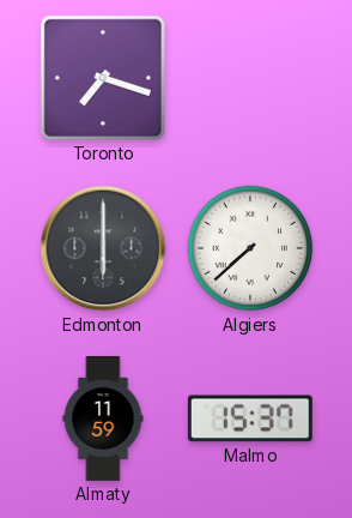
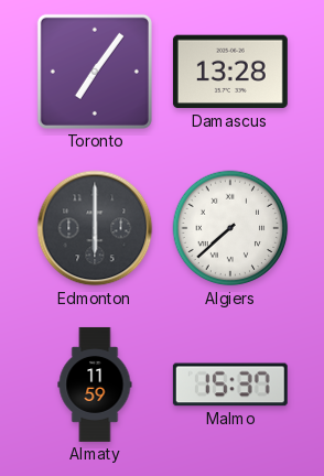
Toronto: 7:18 -> 7:06 (95, 72)
Damascus: none -> 13:28 (230, 72)
